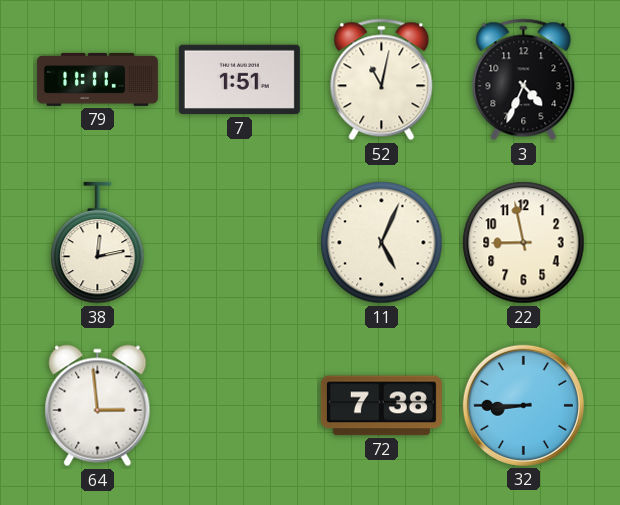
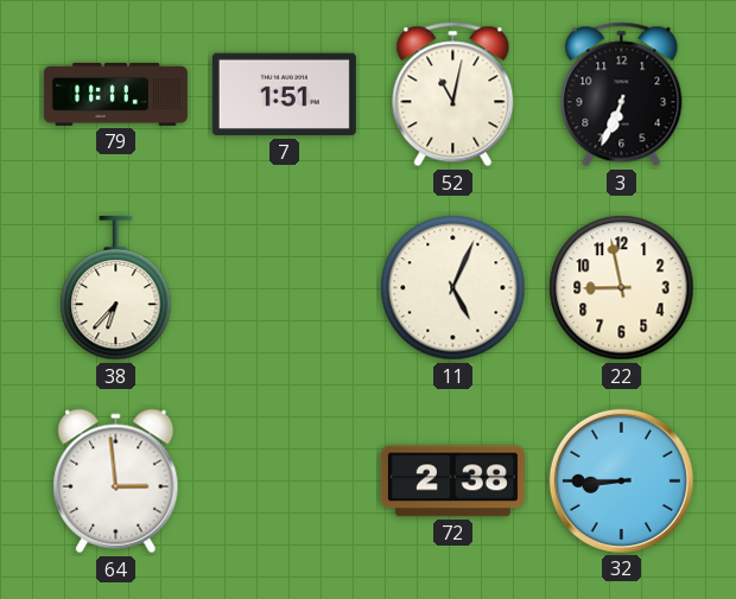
3: 4:34 -> 6:34 (622, 95)
38: 12:13 -> 6:37 (116, 288)
72: 7:38 -> 2:38 (452, 482)
